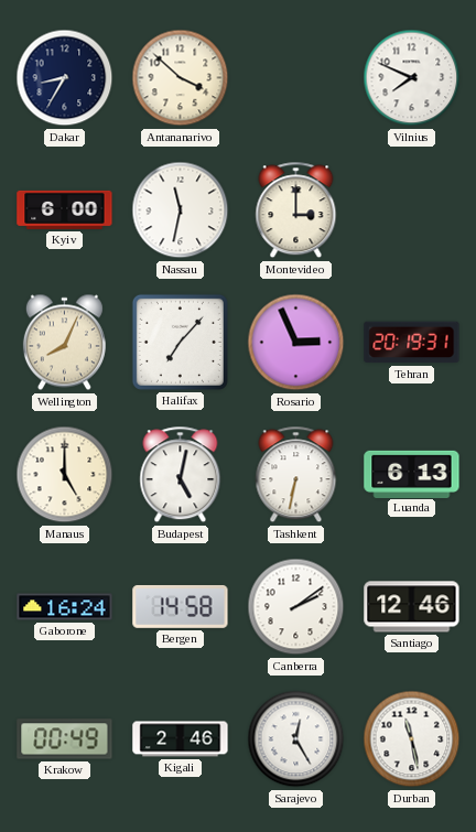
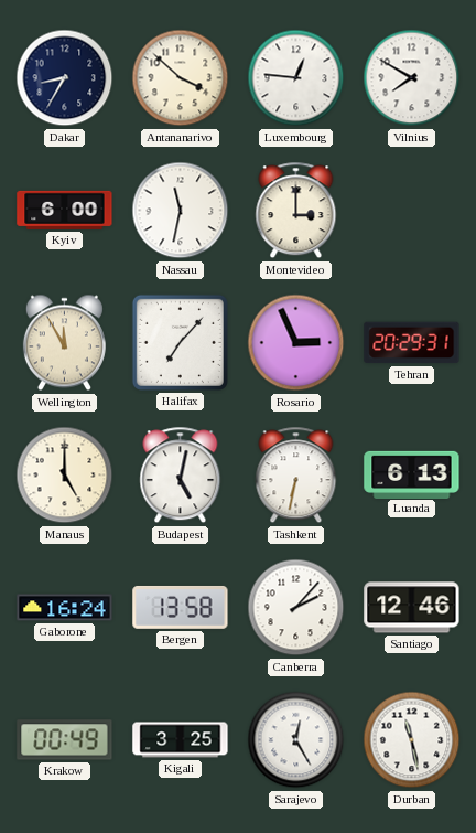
Luxembourg: none -> 12:46 (296, 78)
Vilnius: 7:49 -> 7:50 (412, 78)
Wellington: 8:04 -> 11:55 (64, 343)
Tehran: 20:19 -> 20:29 (412, 343)
Bergen: 14:58 -> 13:58 (181, 608)
Canberra: 2:09 -> 2:07 (296, 608)
Kigali: 2:46 -> 3:25 (181, 740)
